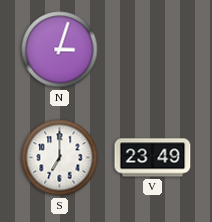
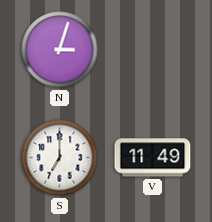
V: 23:49 -> 11:49 (153, 158)
